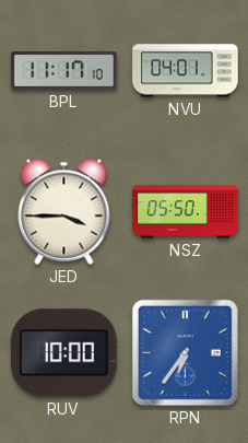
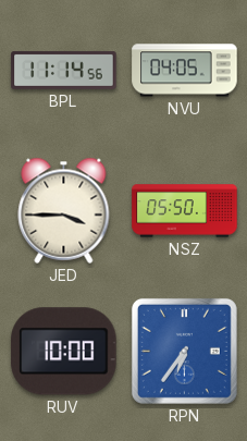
BPL: 11:17 -> 11:14 (64, 70)
NVU: 04:01 -> 04:05 (185, 71)
